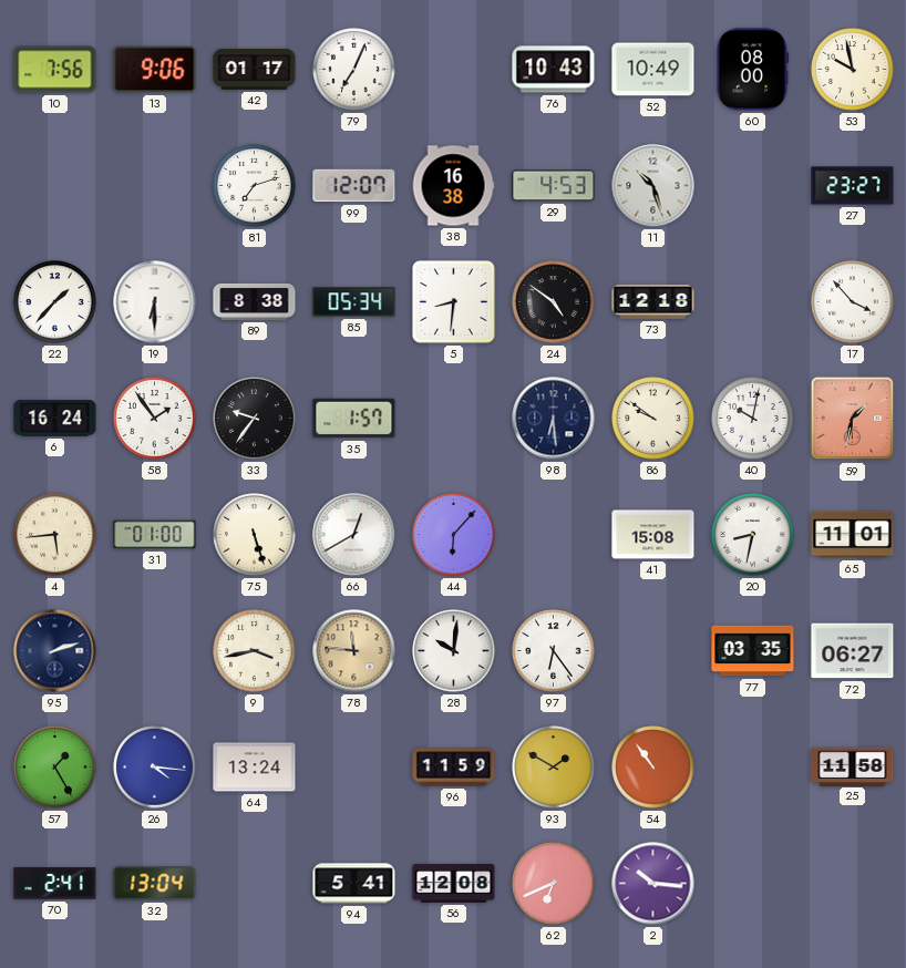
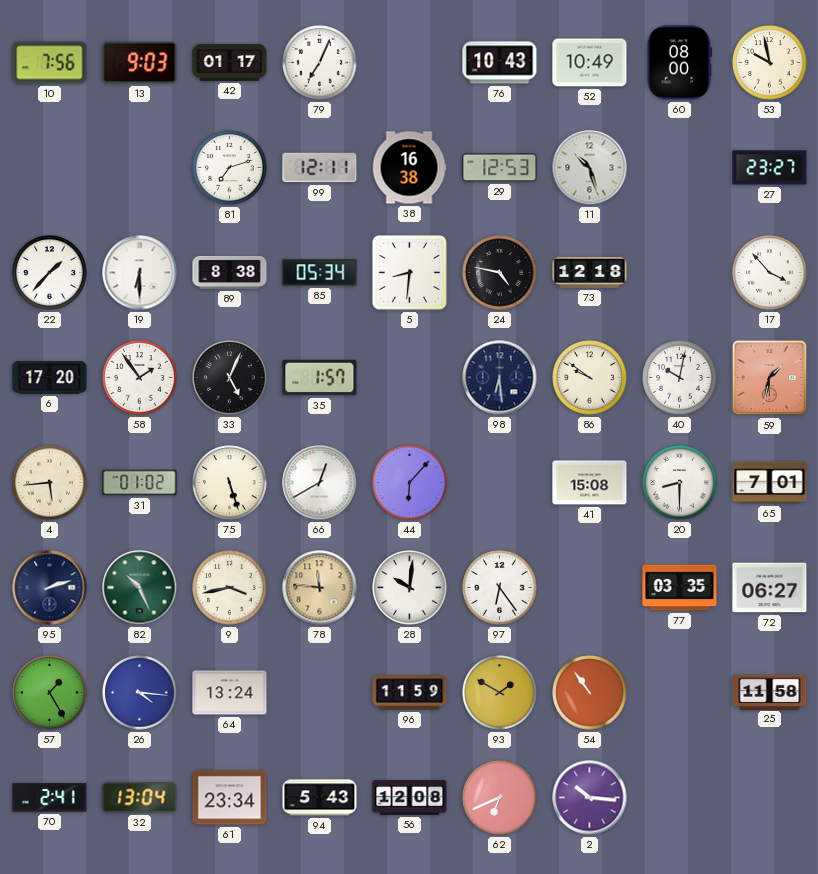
13: 9:06 -> 9:03 (140, 63)
99: 12:07 -> 12:11 (320, 168)
29: 4:53 -> 12:53 (500, 168)
24: 4:51 -> 4:47 (500, 273)
6: 16:24 -> 17:20 (50, 378)
33: 9:36 -> 5:04 (230, 378)
31: 01:00 -> 01:02 (140, 483)
20: 8:32 -> 8:30 (680, 483)
65: 11:01 -> 7:01 (770, 483)
82: none -> 10:26 (140, 588)
61: none -> 23:34 (230, 798)
94: 5:41 -> 5:43 (320, 798)
